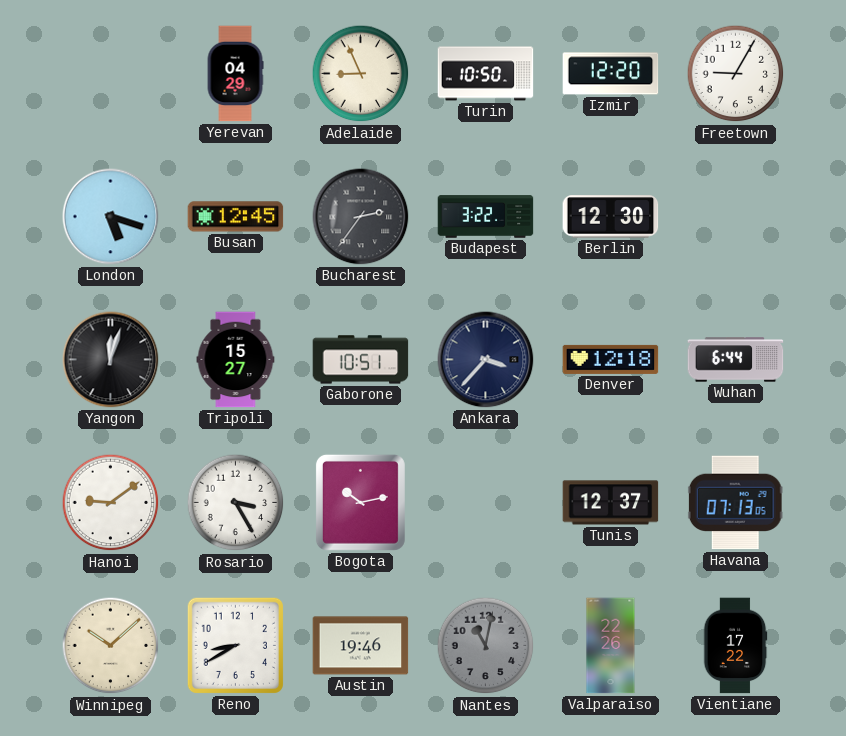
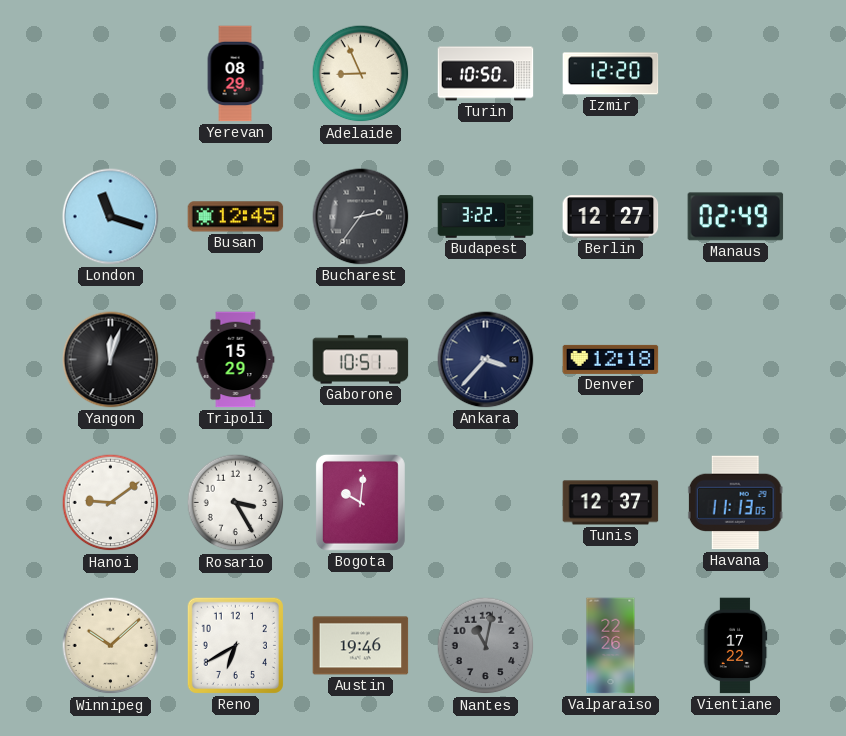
Yerevan: 04:29 -> 08:29 (235, 74)
Freetown: 9:05 -> none (736, 74)
London: 5:18 -> 11:18 (111, 217)
Berlin: 12:30 -> 12:27 (611, 217)
Manaus: none -> 02:49 (736, 217)
Tripoli: 15:27 -> 15:29 (236, 360)
Wuhan: 6:44 -> none (736, 360)
Bogota: 10:13 -> 10:01 (360, 502)
Havana: 07:13 -> 11:13 (735, 503)
Reno: 8:40 -> 6:40 (235, 645)
